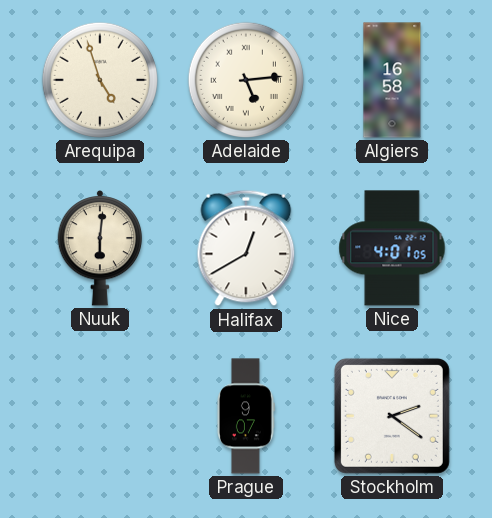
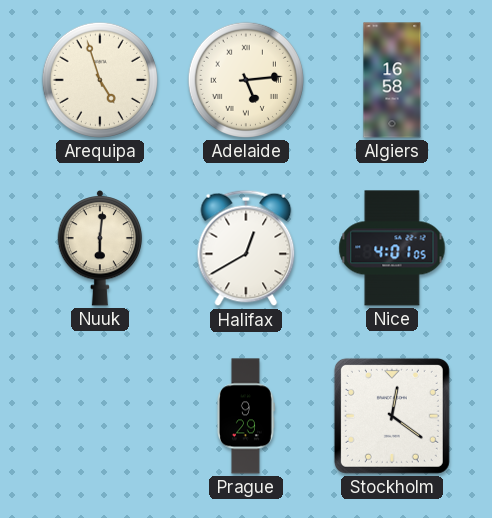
Prague: 9:07 -> 9:29 (246, 416)
Stockholm: 2:21 -> 12:21 (392, 416)
